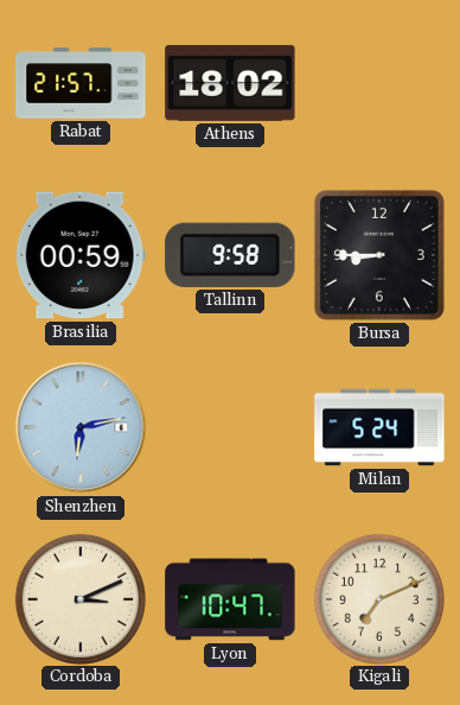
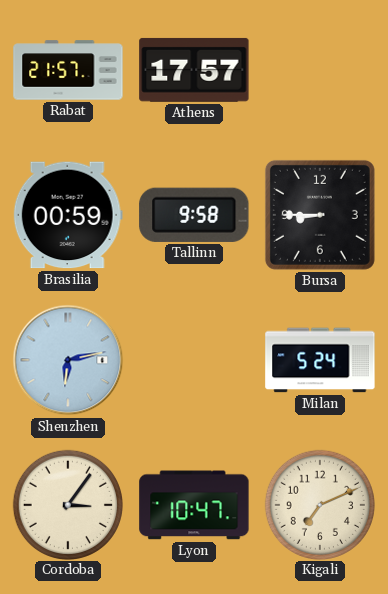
Athens: 18:02 -> 17:57 (194, 70)
Cordoba: 3:11 -> 3:06 (67, 504)
